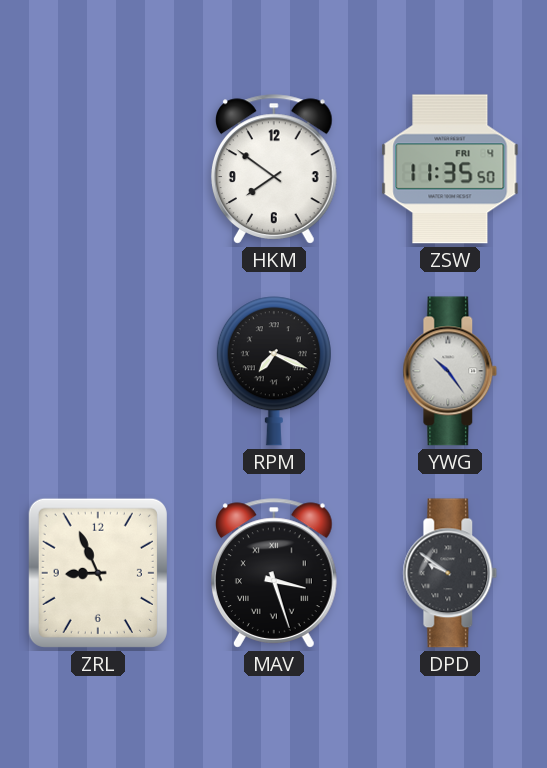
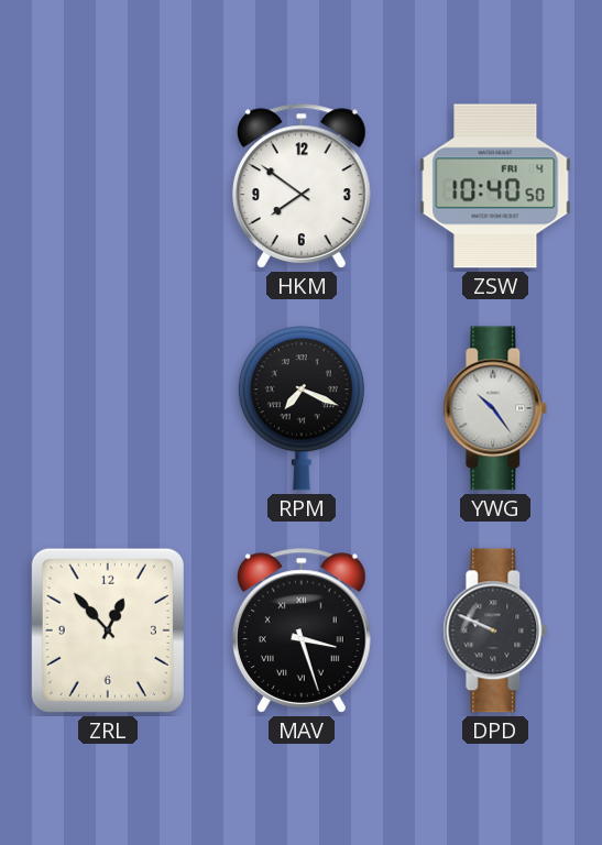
ZSW: 11:35 -> 10:40 (495, 186)
ZRL: 8:56 -> 12:53 (108, 630)
DPD: 9:51 -> 9:49 (495, 630)
